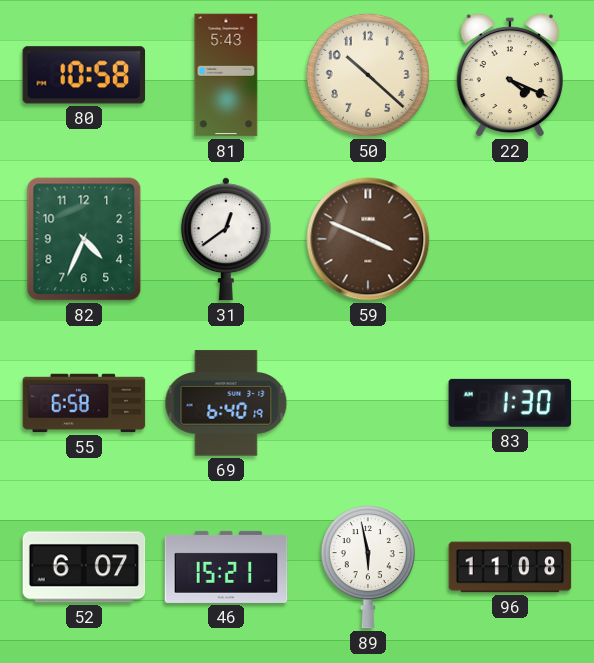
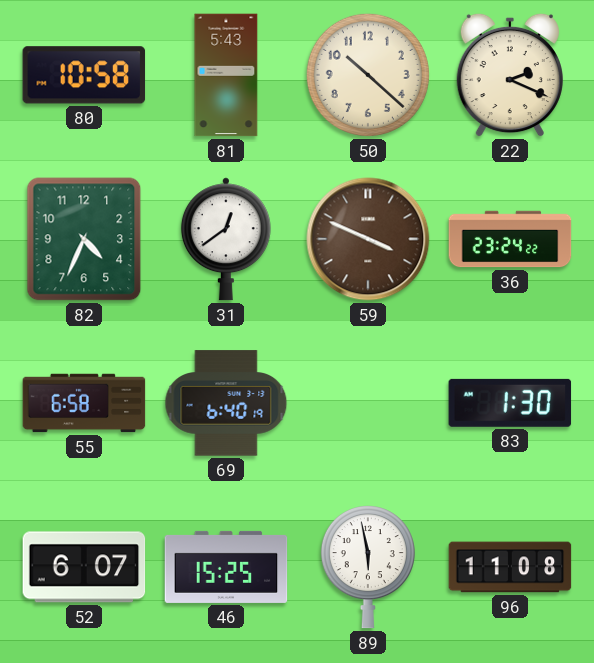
22: 4:19 -> 2:19 (510, 75)
36: none -> 23:24 (510, 239)
46: 15:21 -> 15:25 (226, 567)
